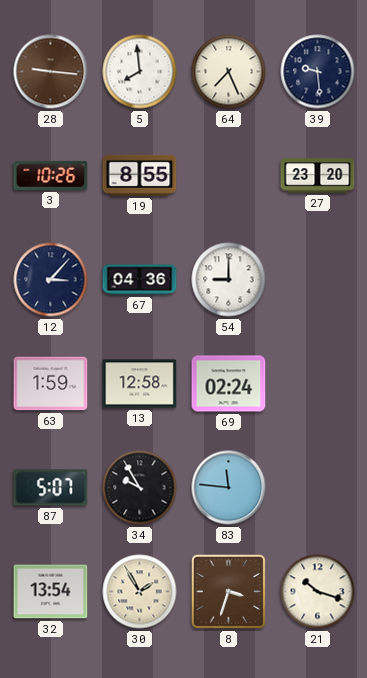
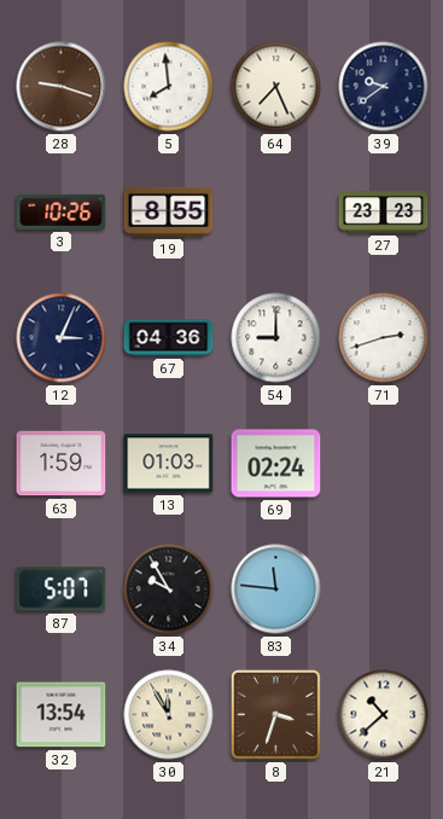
28: 9:16 -> 9:18 (62, 87)
39: 9:29 -> 9:39 (384, 87)
27: 23:20 -> 23:23 (384, 213)
12: 3:07 -> 3:04 (62, 338)
71: none -> 2:42 (384, 338)
13: 12:58 -> 01:03 (169, 464)
30: 1:55 -> 11:55 (169, 715)
21: 10:18 -> 10:38 (384, 715)
